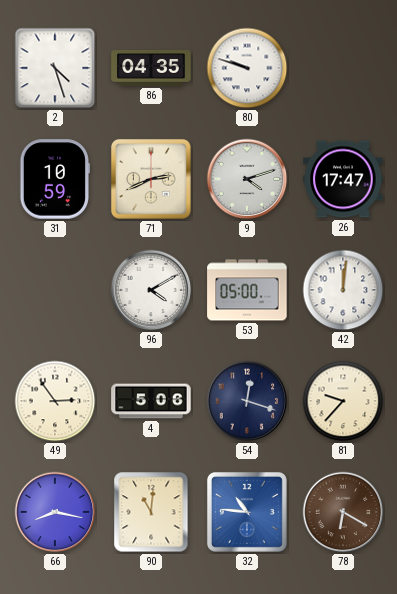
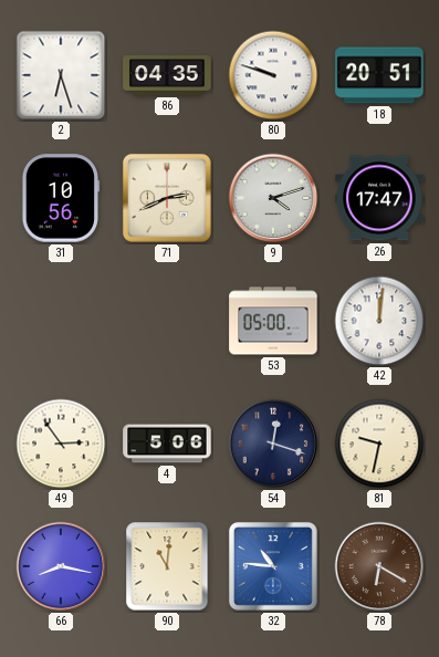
2: 4:27 -> 6:27 (61, 75)
18: none -> 20:51 (379, 75)
31: 10:59 -> 10:56 (60, 198)
96: 4:10 -> none (151, 290)
81: 9:37 -> 9:32 (379, 444)
